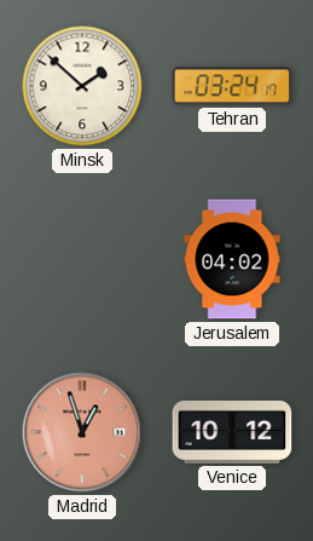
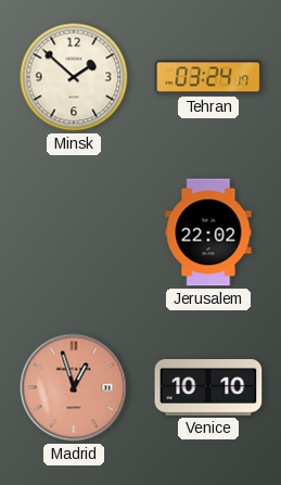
Jerusalem: 04:02 -> 22:02 (208, 232)
Venice: 10:12 -> 10:10 (208, 387)
